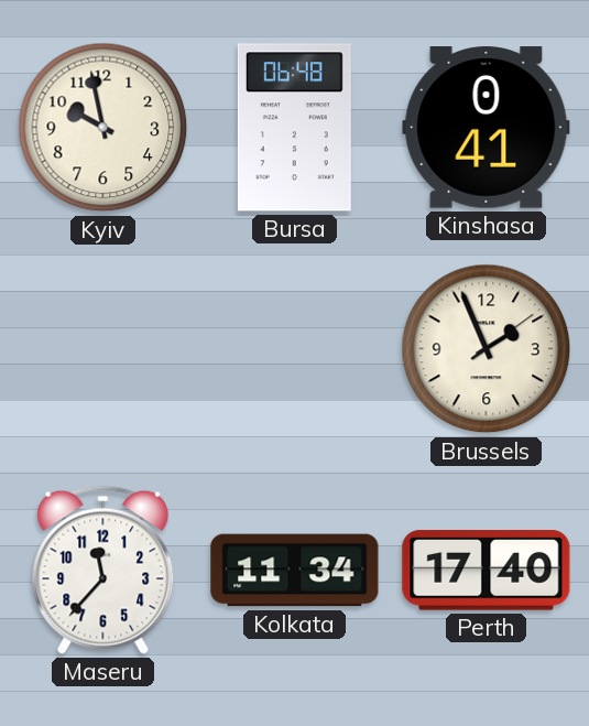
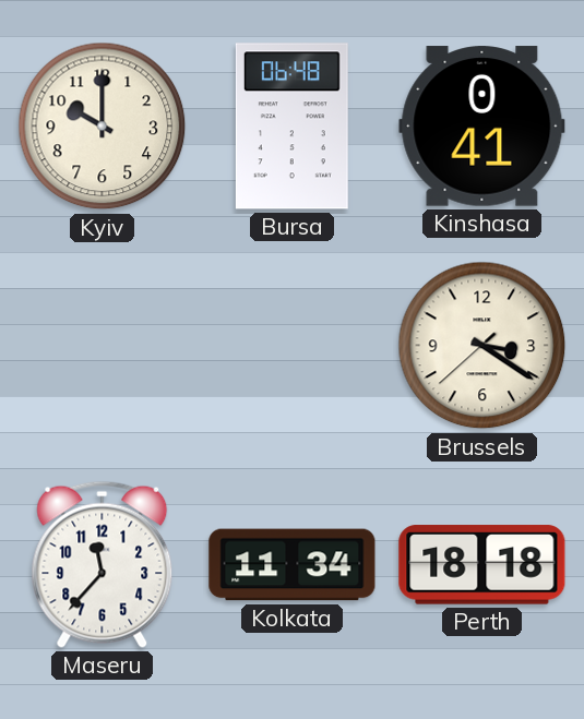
Kyiv: 9:58 -> 10:00 (103, 127)
Brussels: 1:56 -> 3:20 (482, 346)
Perth: 17:40 -> 18:18 (482, 565)
